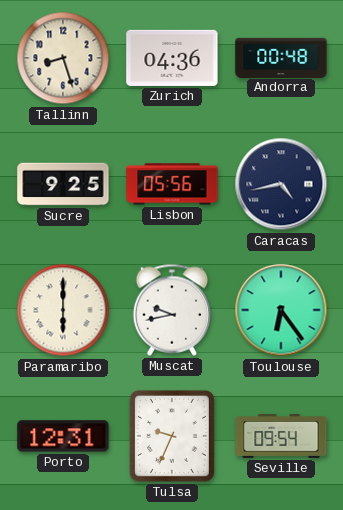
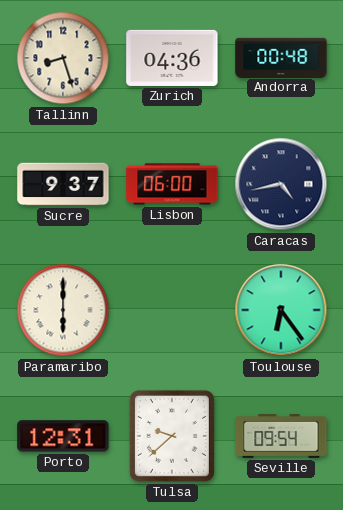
Sucre: 9:25 -> 9:37 (63, 184)
Lisbon: 05:56 -> 06:00 (172, 184)
Muscat: 9:43 -> none (172, 310)
Tulsa: 9:34 -> 9:38 (172, 436)
